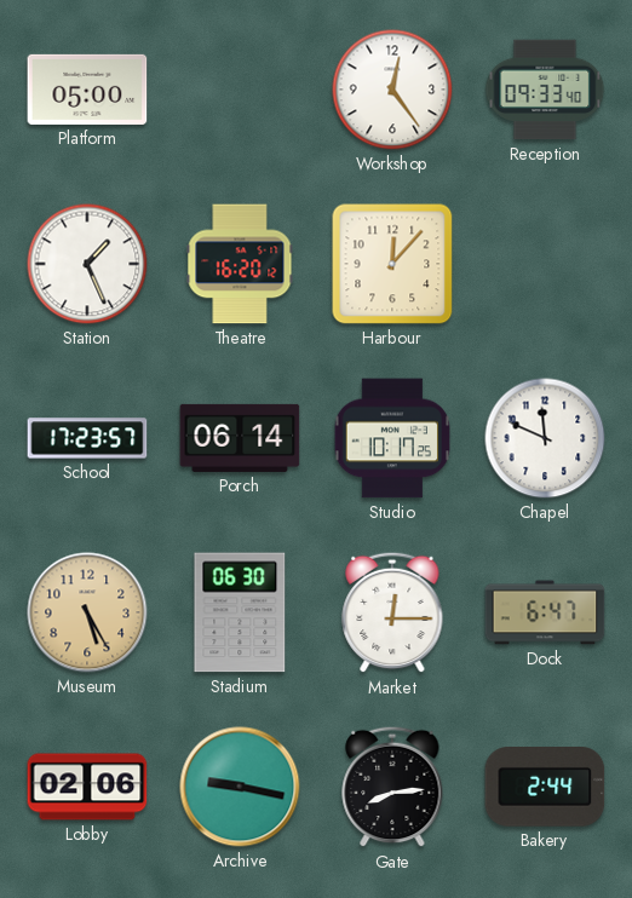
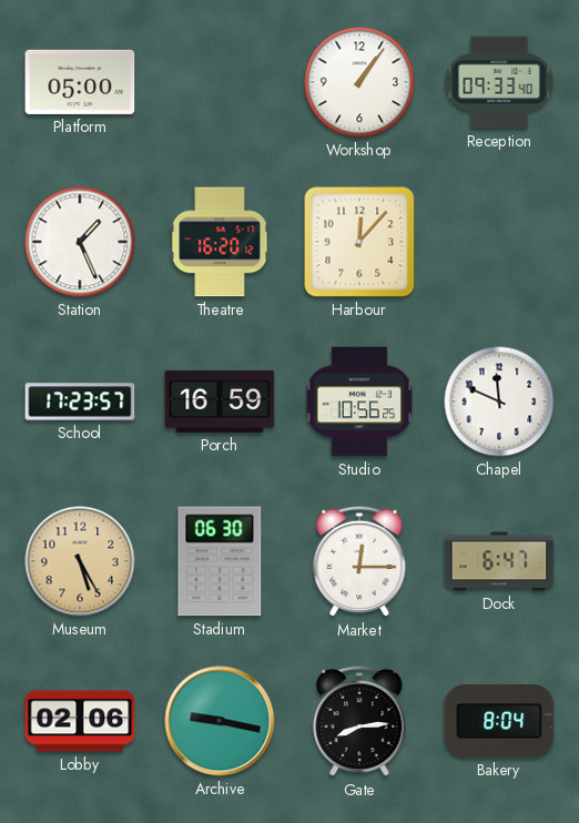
Workshop: 12:24 -> 1:06 (359, 82)
Porch: 06:14 -> 16:59 (220, 402)
Studio: 10:17 -> 10:56 (359, 402)
Bakery: 2:44 -> 8:04 (499, 722)
